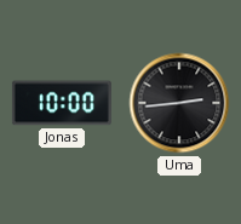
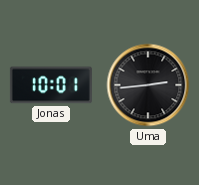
Jonas: 10:00 -> 10:01 (51, 85)
